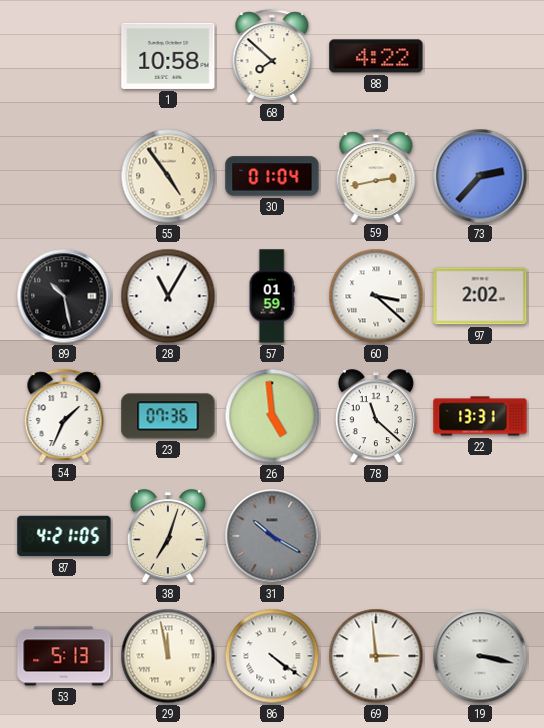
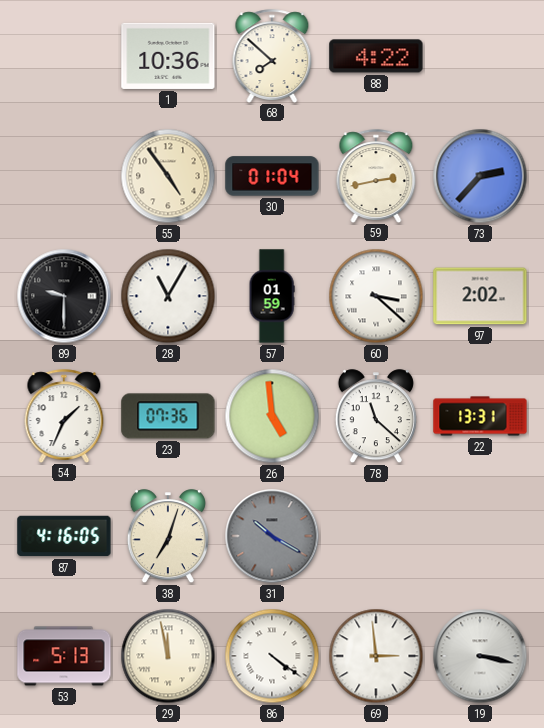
1: 10:58 -> 10:36 (168, 56)
89: 10:28 -> 9:30 (64, 296)
87: 4:21 -> 4:16 (64, 536)
